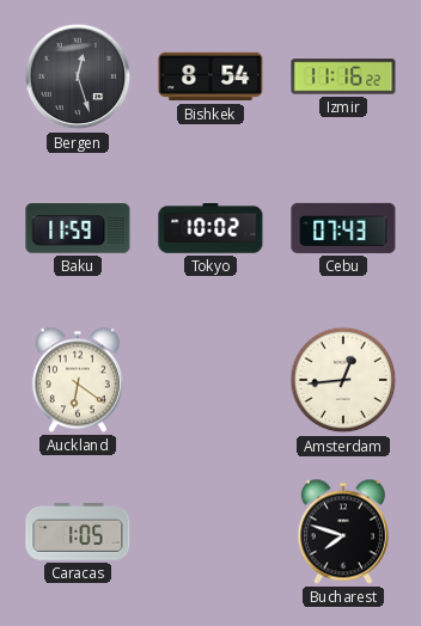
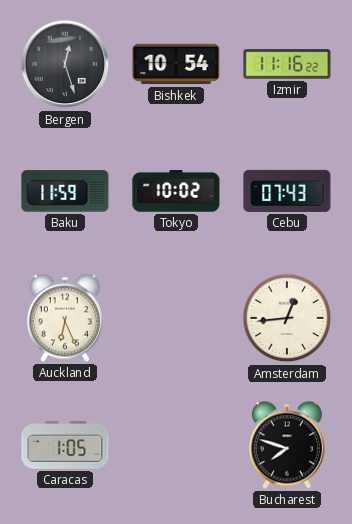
Bishkek: 8:54 -> 10:54 (176, 64)
Auckland: 6:21 -> 6:26 (65, 318)
